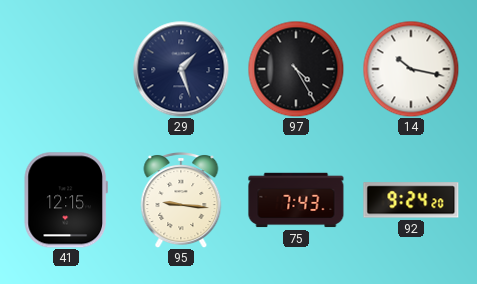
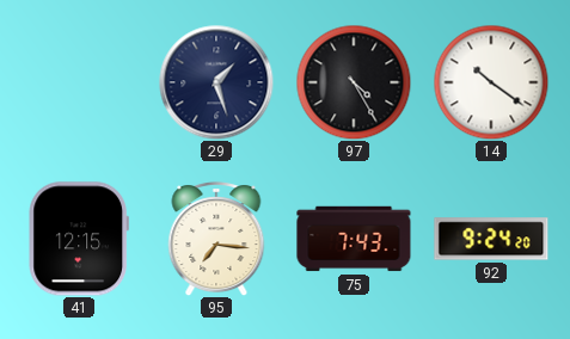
14: 10:17 -> 10:21 (491, 82)
95: 9:16 -> 7:16 (216, 240)
